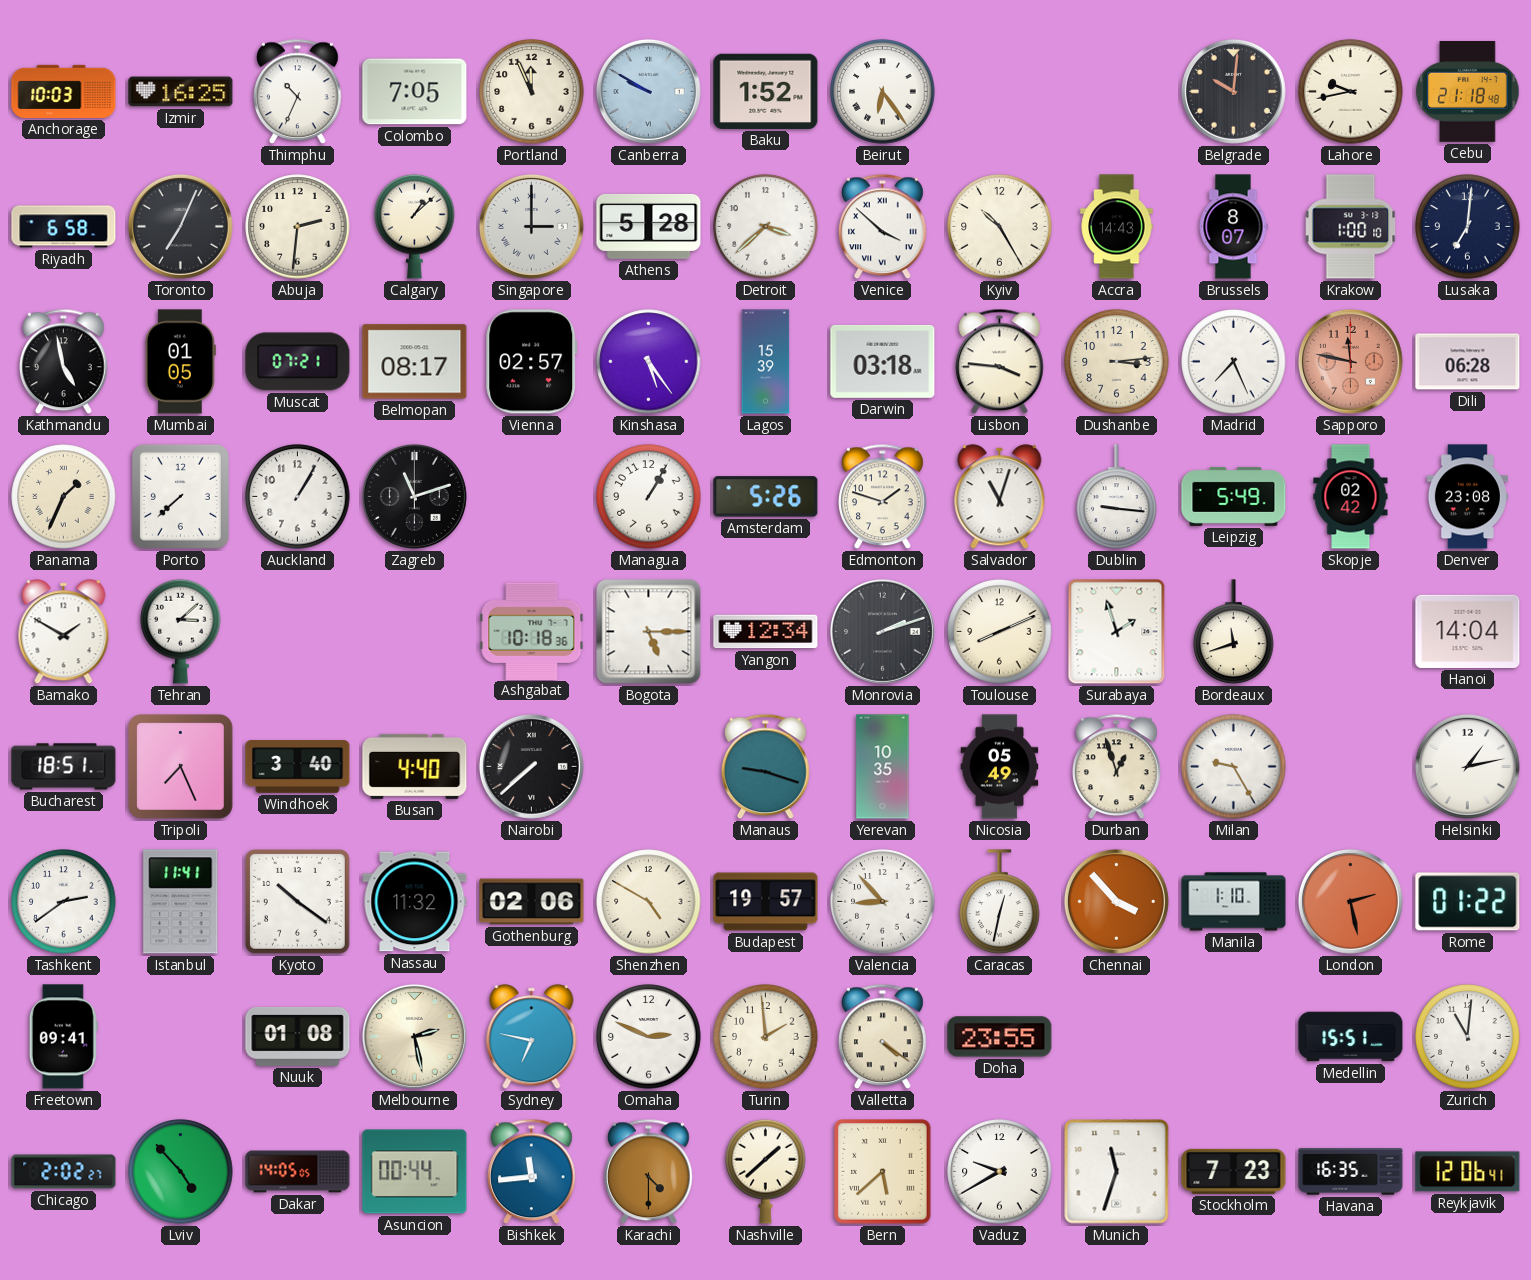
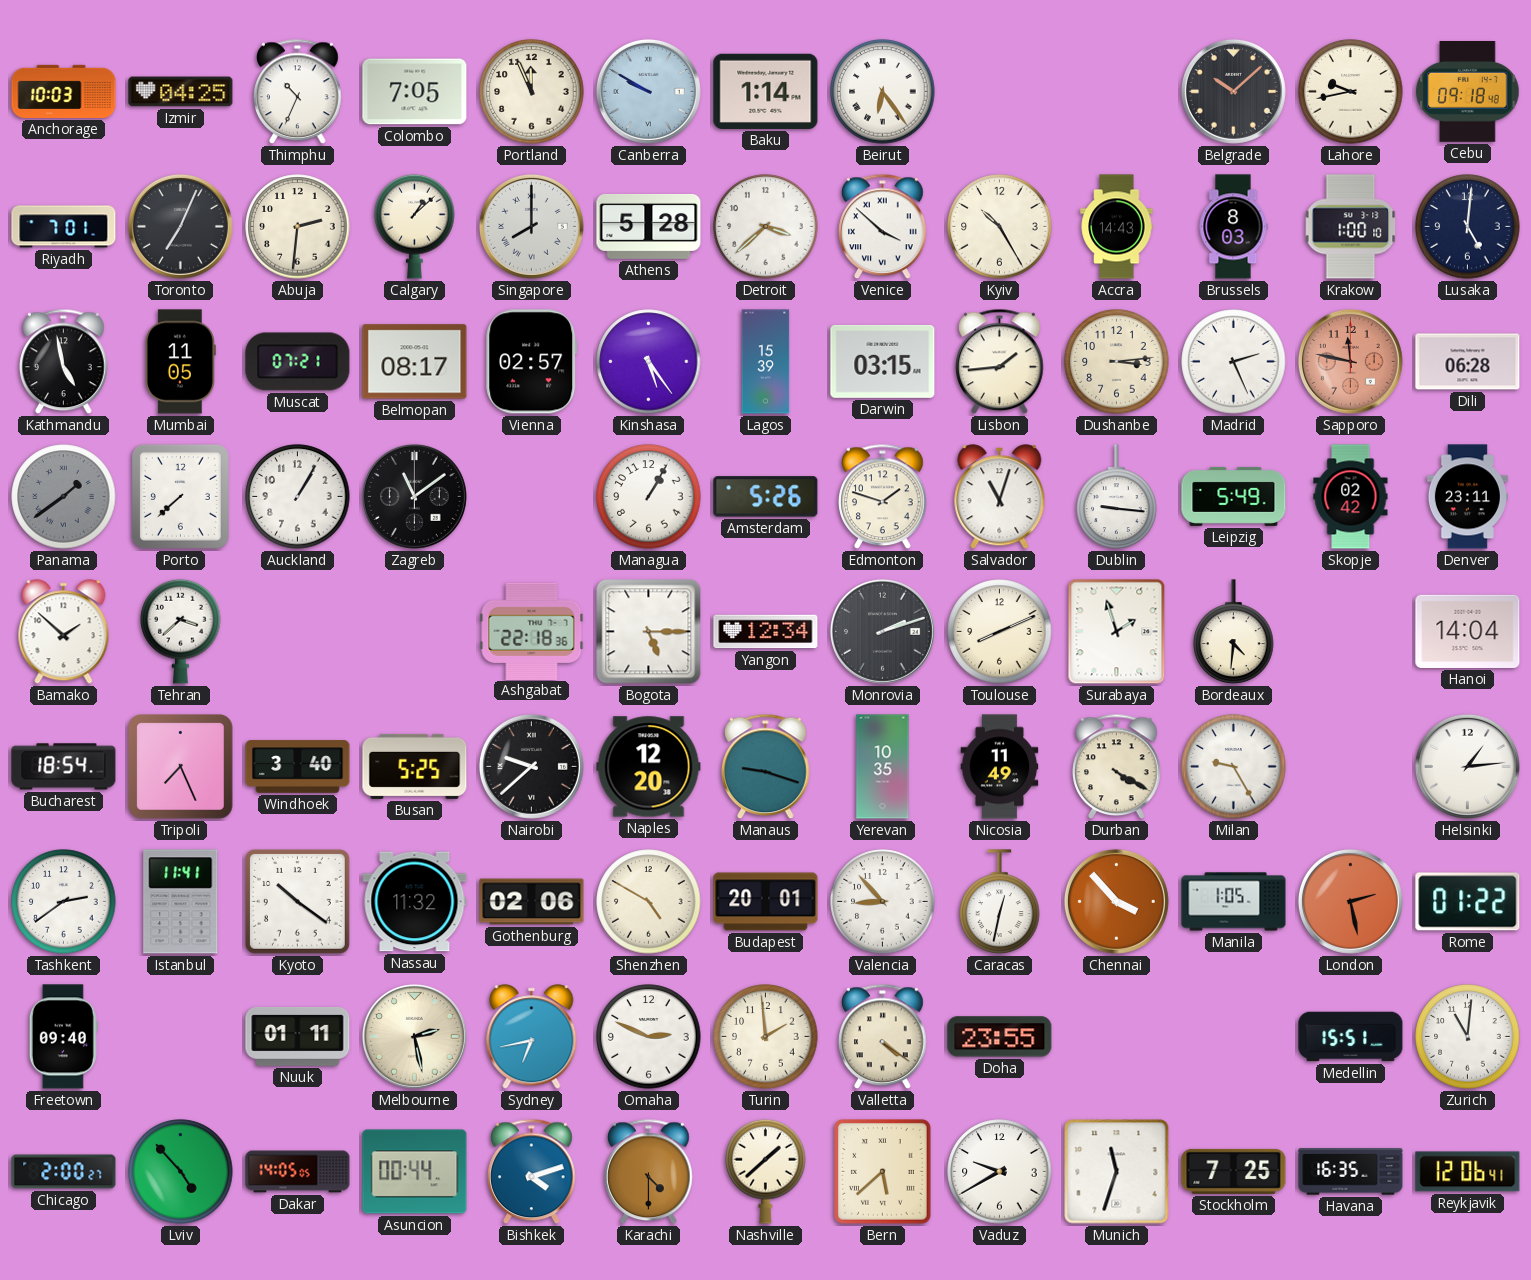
Izmir: 16:25 -> 04:25 (181, 92)
Baku: 1:52 -> 1:14 (766, 91)
Belgrade: 10:01 -> 10:08 (1233, 91)
Cebu: 21:18 -> 09:18 (1468, 92)
Riyadh: 6:58 -> 7:01 (64, 227)
Singapore: 3:00 -> 8:00 (531, 226)
Brussels: 8:07 -> 8:03 (1233, 227)
Lusaka: 7:01 -> 5:01 (1468, 227)
Mumbai: 01:05 -> 11:05 (180, 362)
Darwin: 03:18 -> 03:15 (883, 361)
Lisbon: 3:46 -> 1:44 (1000, 362)
Madrid: 7:26 -> 2:26 (1234, 362)
Panama: 1:34 -> 1:39 (64, 497)
Panama dial: cream -> grey (64, 497)
Zagreb: 11:12 -> 11:09 (414, 496)
Denver: 23:08 -> 23:11 (1467, 497)
Bamako: 1:50 -> 1:52 (64, 632)
Tehran: 3:08 -> 3:38 (181, 631)
Ashgabat: 10:18 -> 22:18 (532, 631)
Bordeaux: 11:42 -> 4:31 (1234, 632)
Bucharest: 18:51 -> 18:54 (64, 767)
Busan: 4:40 -> 5:25 (415, 766)
Nairobi: 7:38 -> 9:38 (531, 766)
Naples: none -> 12:20 (649, 767)
Nicosia: 05:49 -> 11:49 (1000, 767)
Durban: 12:57 -> 4:20 (1117, 767)
Helsinki: 1:13 -> 1:14 (1467, 766)
Budapest: 19:57 -> 20:01 (766, 902)
Manila: 1:10 -> 1:05 (1234, 902)
Freetown: 09:41 -> 09:40 (63, 1037)
Nuuk: 01:08 -> 01:11 (298, 1036)
Sydney: 6:47 -> 6:43 (532, 1037)
Chicago: 2:02 -> 2:00 (64, 1172)
Bishkek: 11:44 -> 4:12 (532, 1172)
Stockholm: 7:23 -> 7:25 (1234, 1171)
